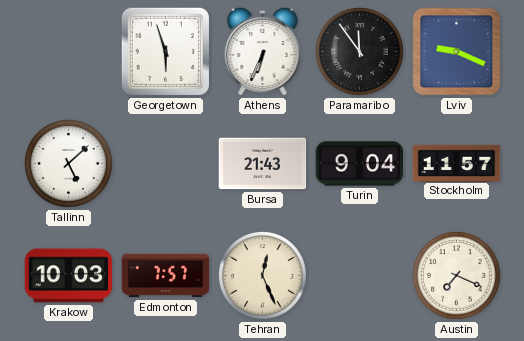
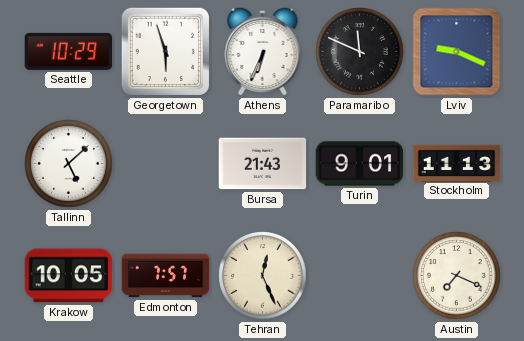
Seattle: none -> 10:29 (69, 51)
Paramaribo: 11:54 -> 11:49 (360, 52)
Turin: 9:04 -> 9:01 (360, 164)
Stockholm: 11:57 -> 11:13 (457, 163)
Krakow: 10:03 -> 10:05 (69, 276)
